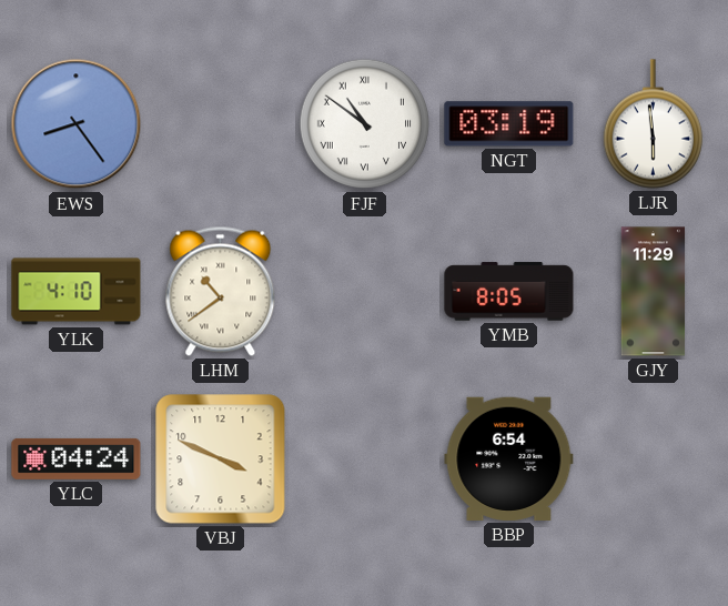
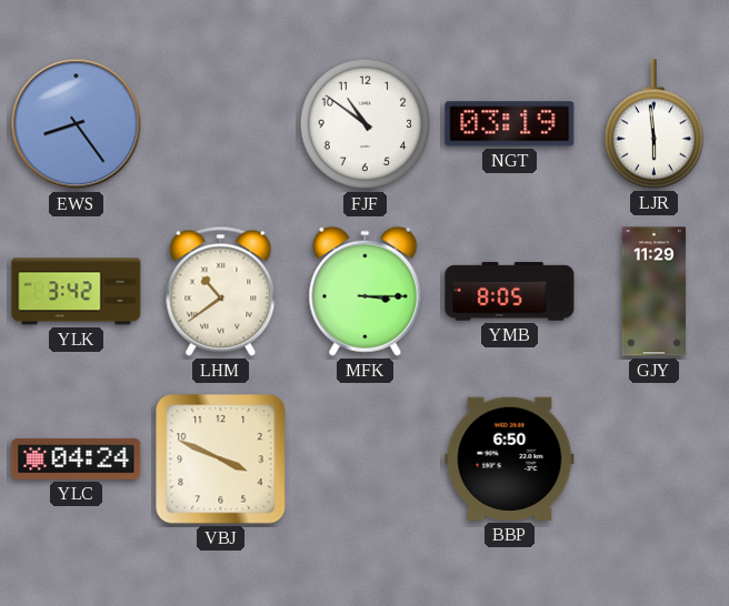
FJF numerals: Roman -> Arabic (366, 124)
YLK: 4:10 -> 3:42 (77, 292)
MFK: none -> 3:15 (366, 291)
BBP: 6:54 -> 6:50 (510, 458)
